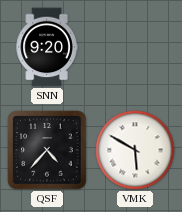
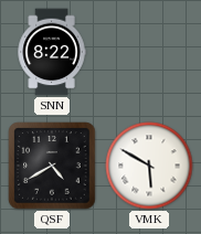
SNN: 9:20 -> 8:22 (52, 52)
QSF: 4:37 -> 4:40 (52, 166)
